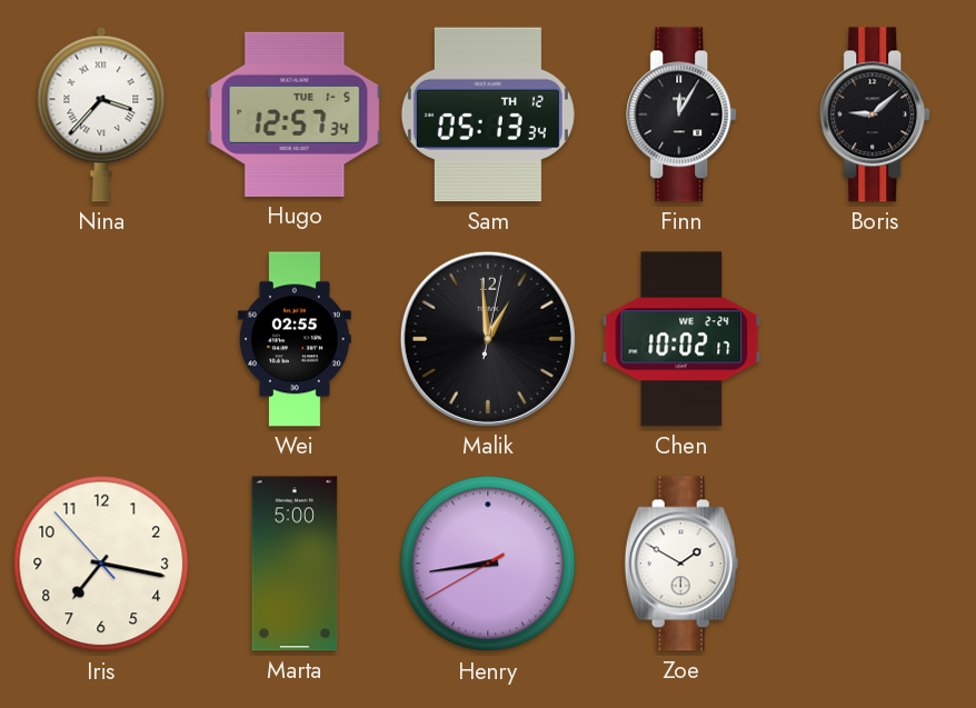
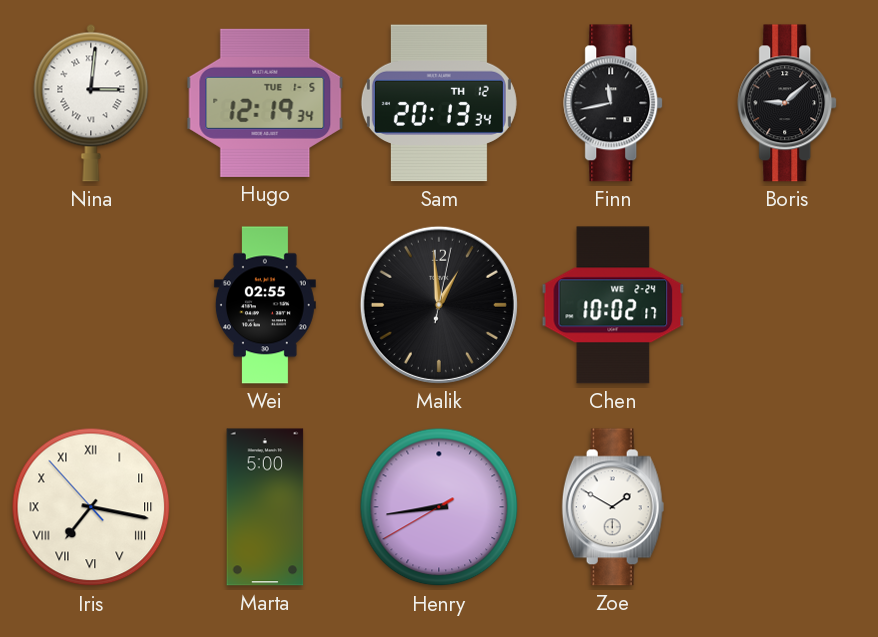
Nina: 3:37 -> 3:01 (91, 103)
Hugo: 12:57 -> 12:19 (265, 103)
Sam: 05:13 -> 20:13 (439, 103)
Finn: 12:05 -> 11:43 (614, 103)
Iris numerals: Arabic -> Roman (91, 507)
